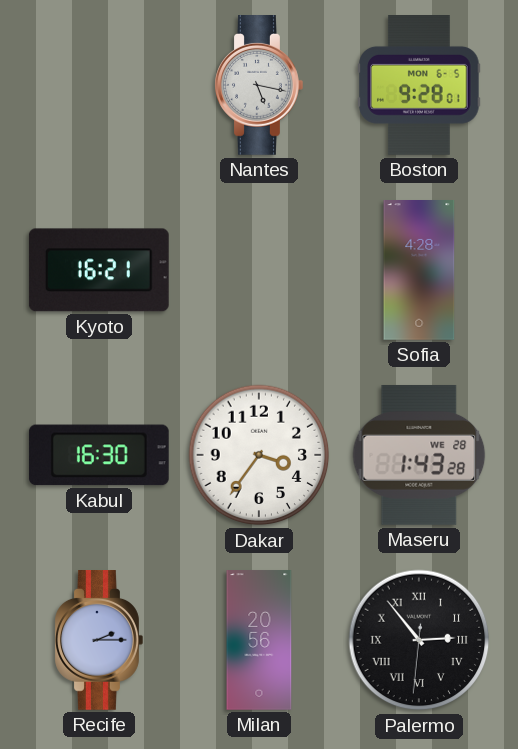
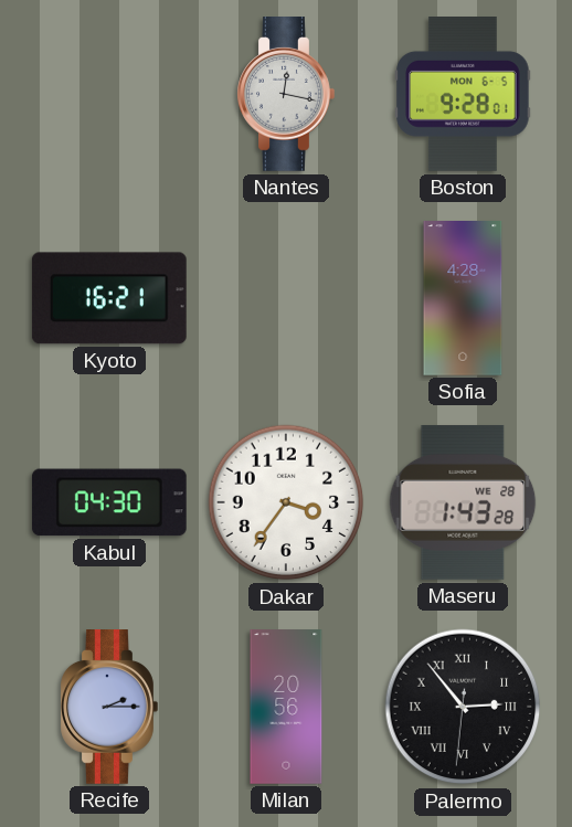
Nantes: 5:17 -> 12:17 (286, 95)
Kabul: 16:30 -> 04:30 (109, 502)
